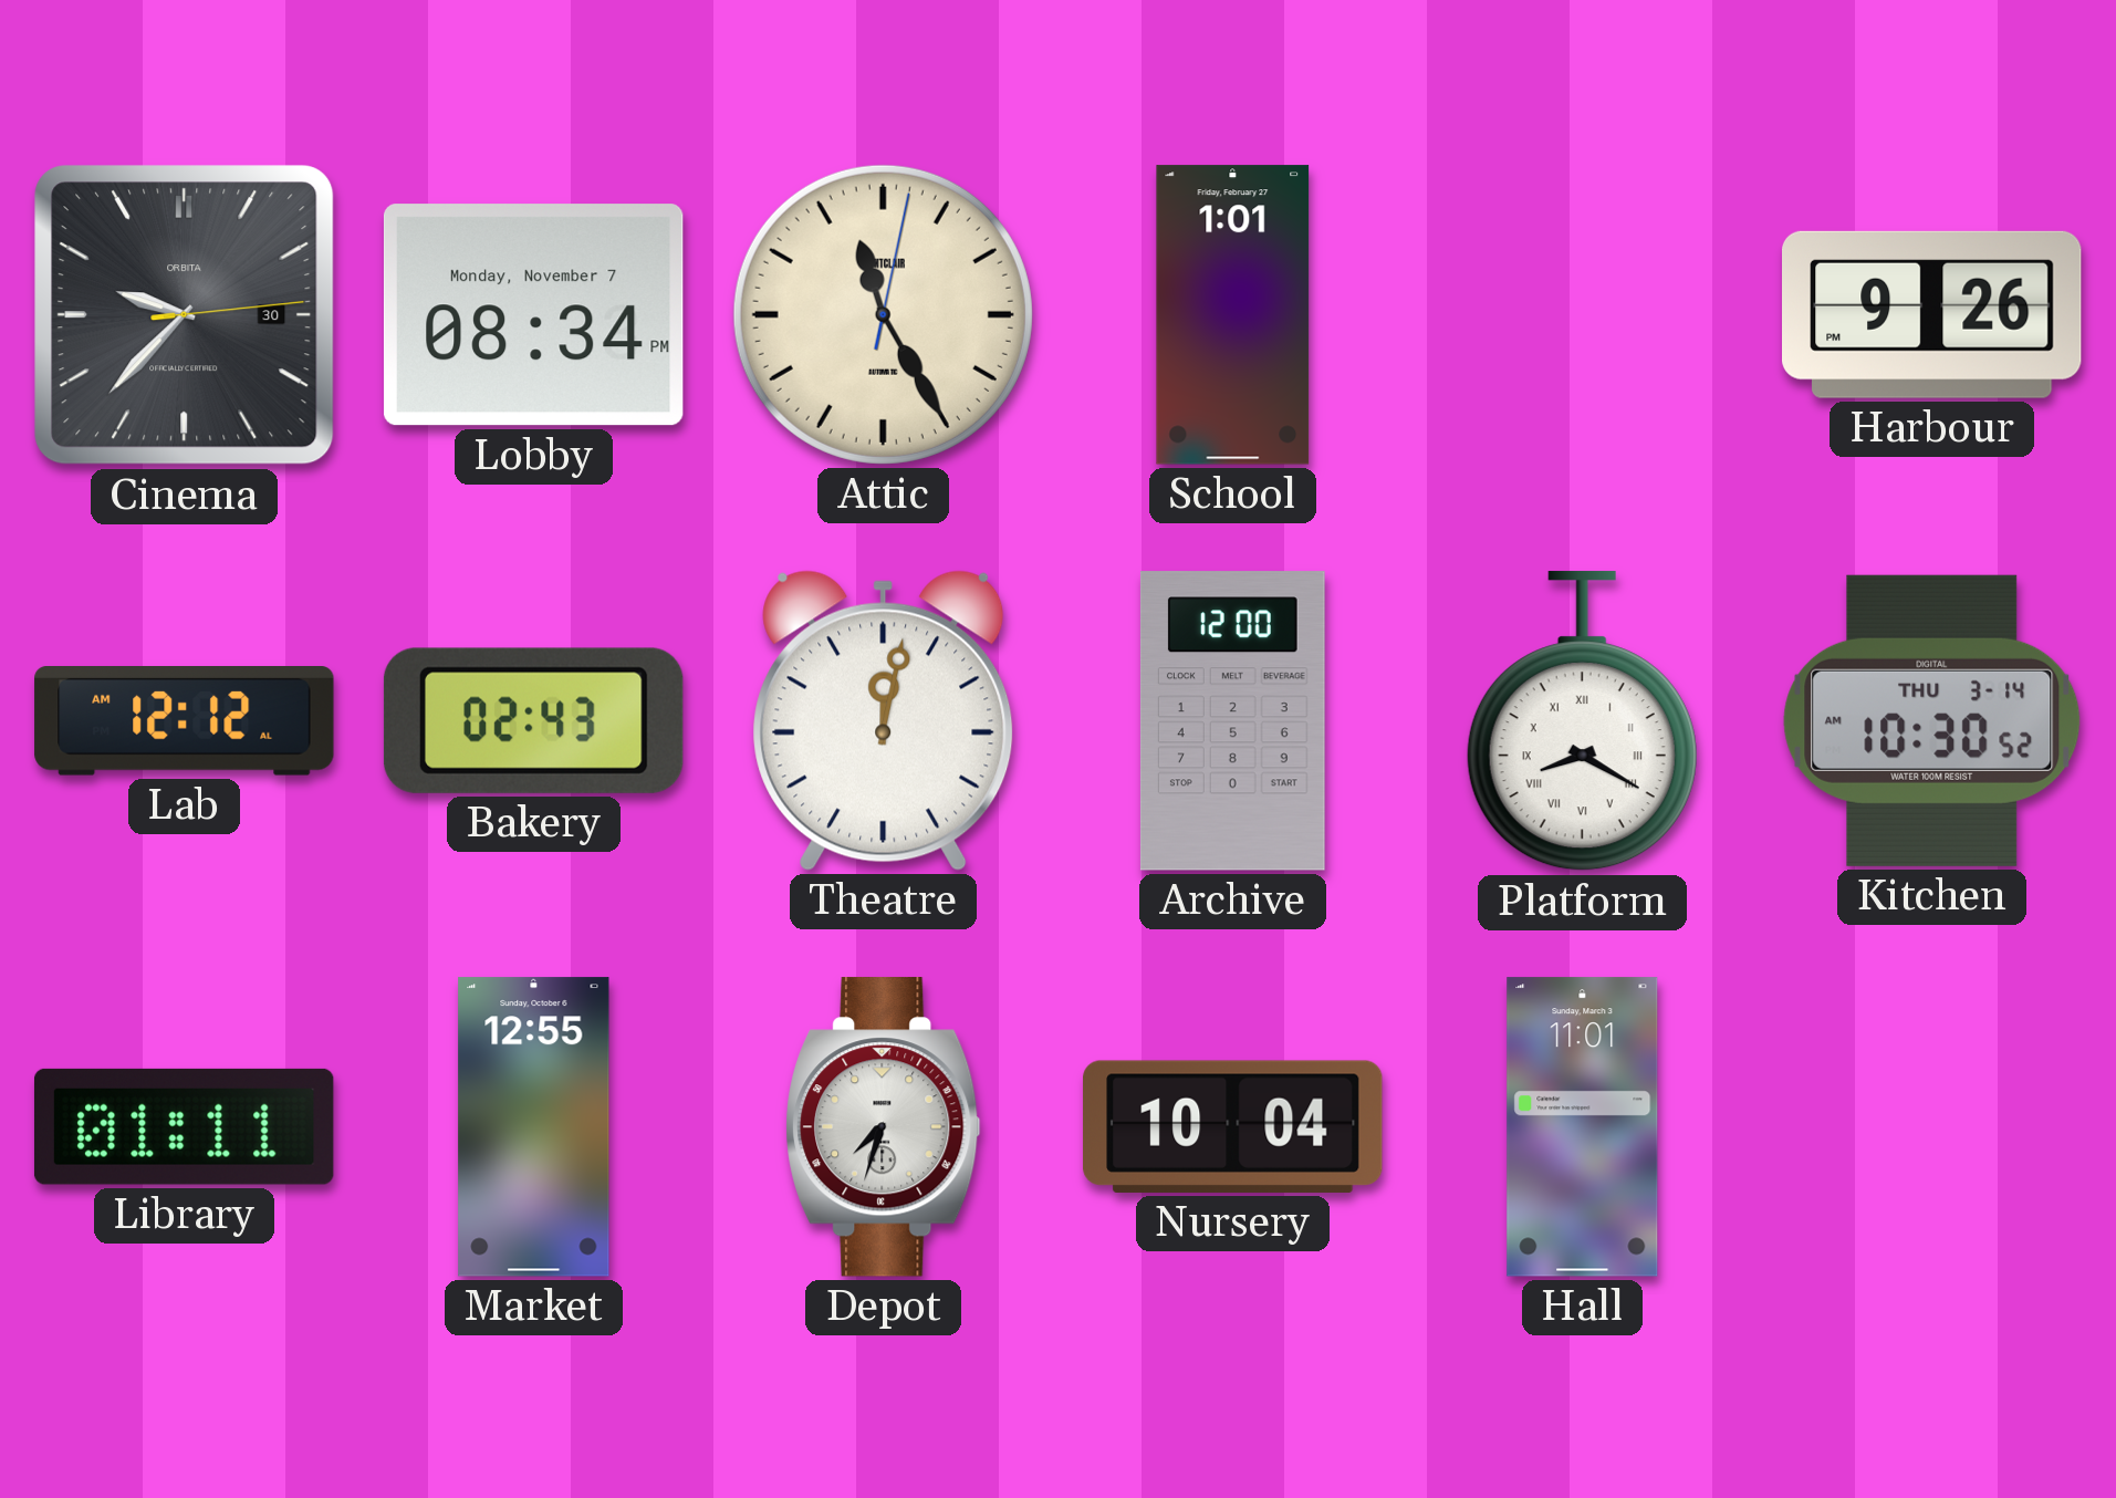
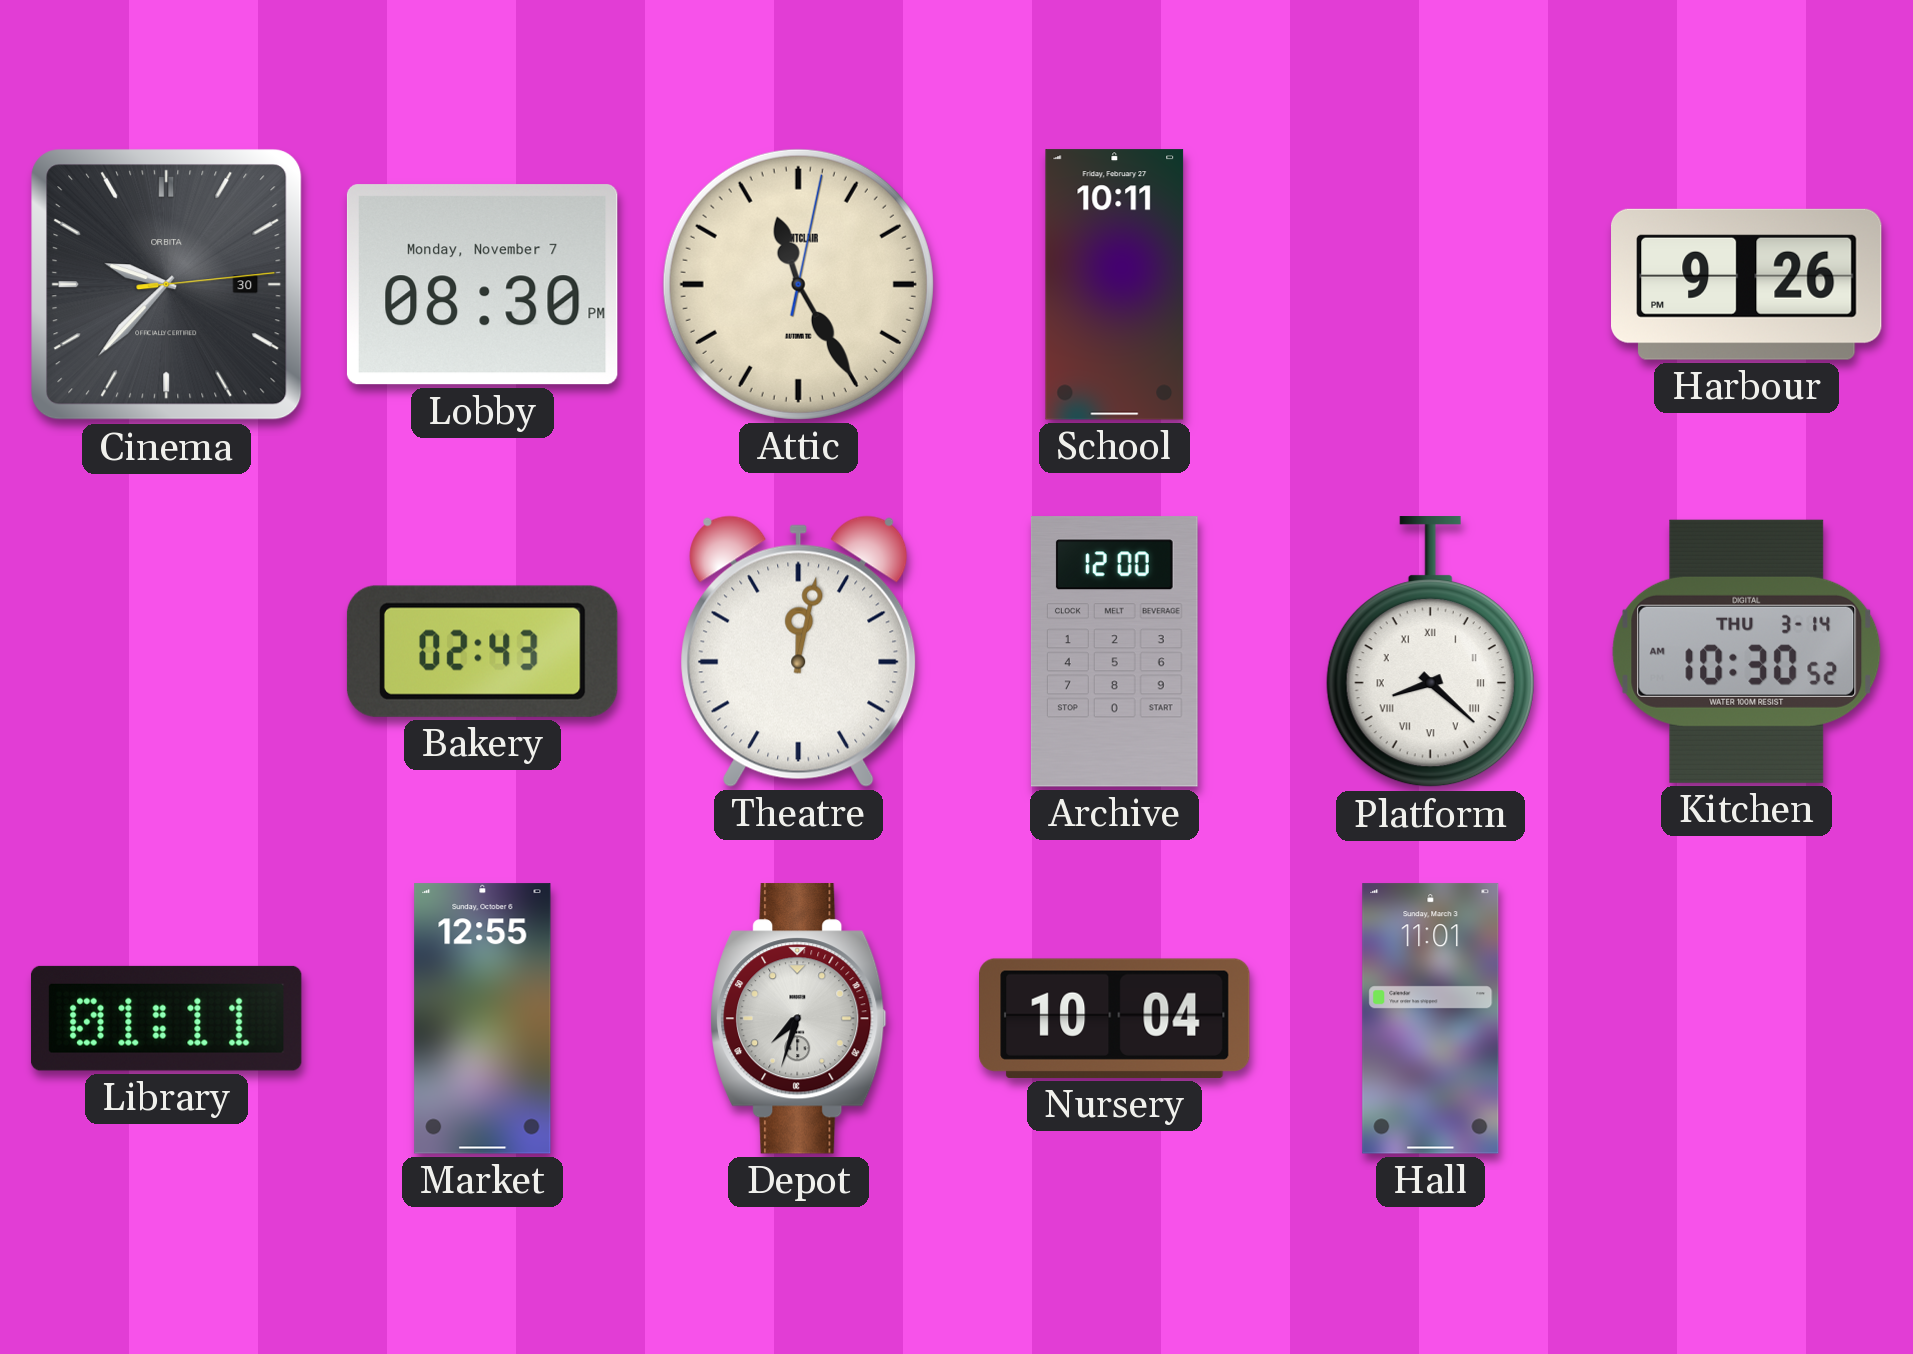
Lobby: 08:34 -> 08:30 (482, 285)
School: 1:01 -> 10:11 (1115, 285)
Lab: 12:12 -> none (185, 721)
Platform: 8:20 -> 8:22 (1430, 652)
